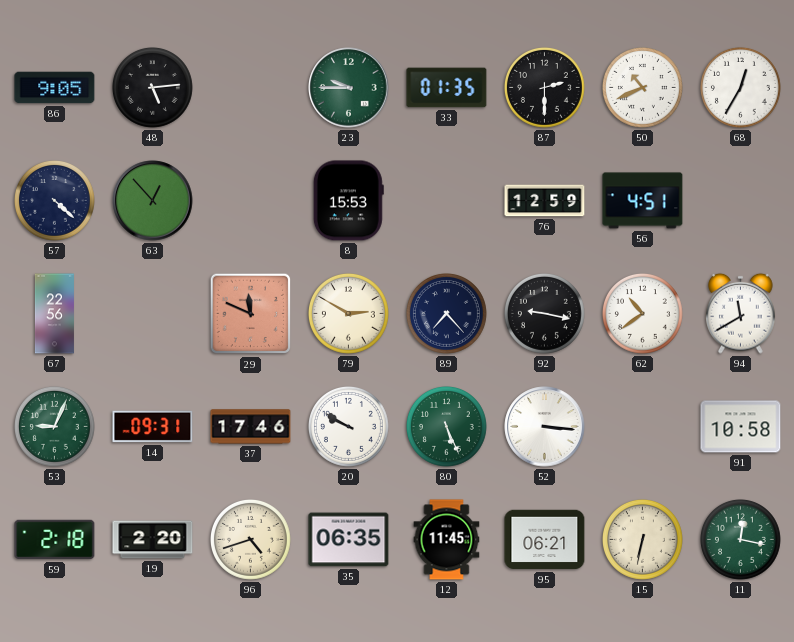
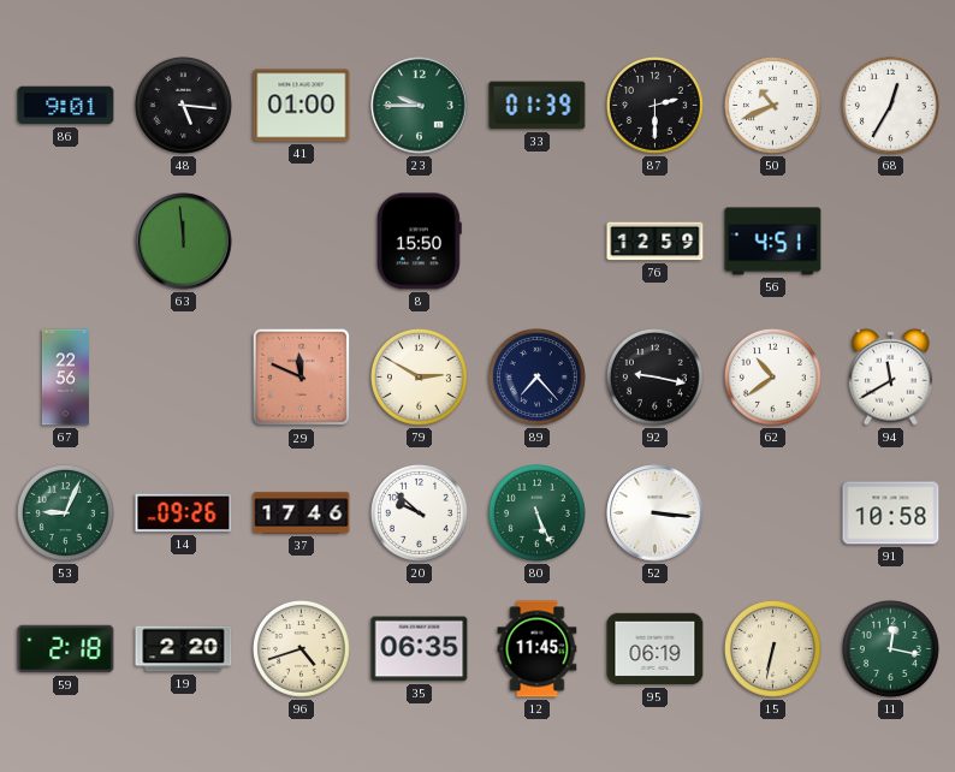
86: 9:05 -> 9:01 (66, 106)
48: 5:14 -> 5:16 (184, 106)
41: none -> 01:00 (302, 106)
33: 01:35 -> 01:39 (538, 106)
57: 4:22 -> none (55, 201)
63: 12:53 -> 11:59 (184, 242)
8: 15:53 -> 15:50 (419, 242)
14: 09:31 -> 09:26 (184, 513)
20: 9:50 -> 9:52 (420, 513)
95: 06:21 -> 06:19 (656, 649)
